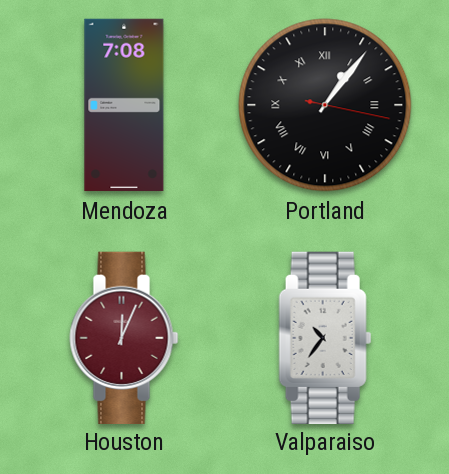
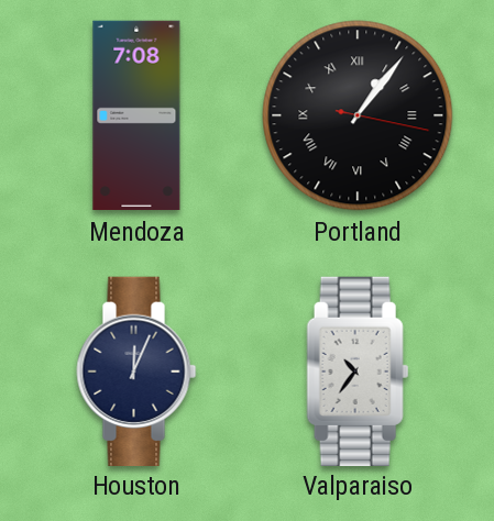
Houston dial: burgundy -> navy (136, 370)
